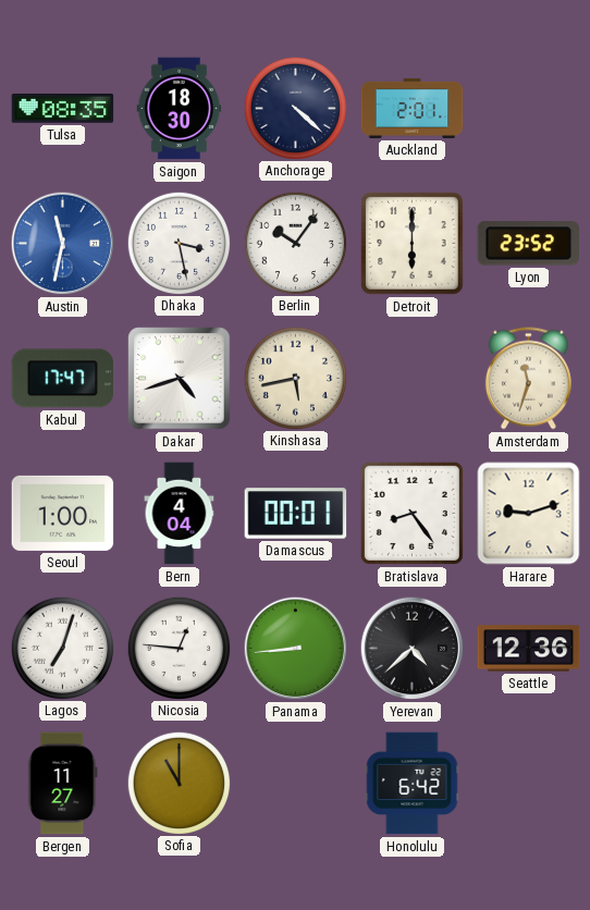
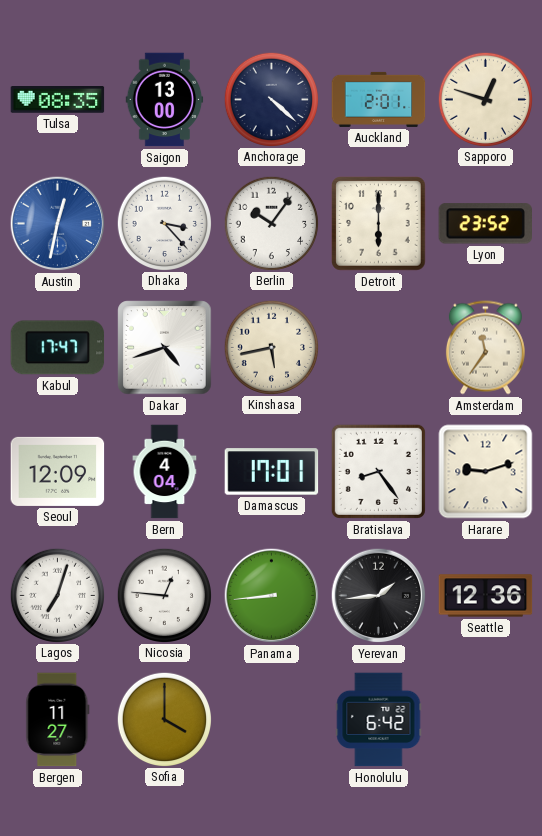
Saigon: 18:30 -> 13:00 (165, 100)
Sapporo: none -> 12:48 (485, 99)
Austin: 11:32 -> 12:32 (58, 224)
Dhaka: 3:28 -> 3:23 (164, 223)
Amsterdam: 11:33 -> 11:36 (485, 348)
Seoul: 1:00 -> 12:09 (58, 471)
Damascus: 00:01 -> 17:01 (272, 472)
Yerevan: 4:38 -> 1:44 (379, 596)
Sofia: 11:00 -> 4:00 (164, 719)
